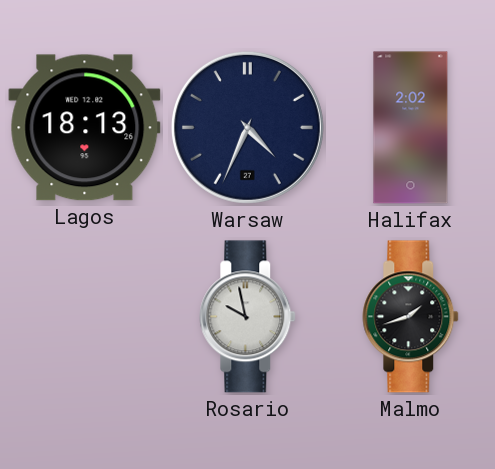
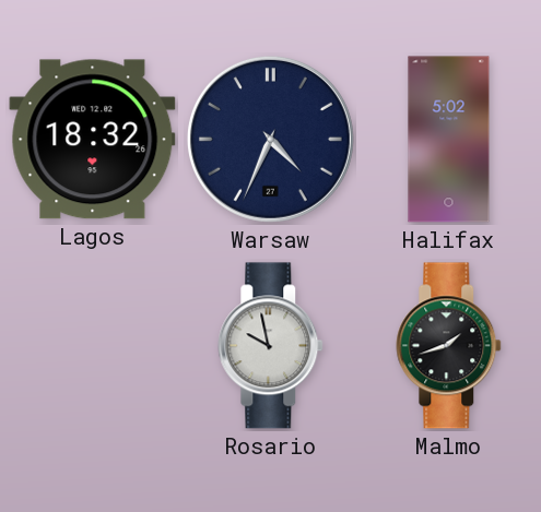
Lagos: 18:13 -> 18:32 (93, 140)
Halifax: 2:02 -> 5:02 (449, 140)
